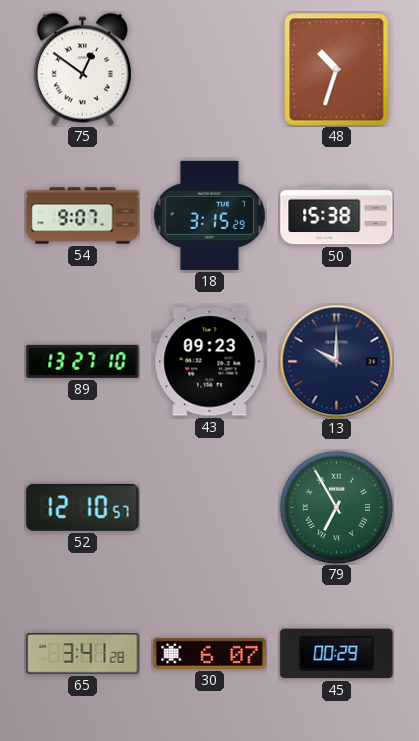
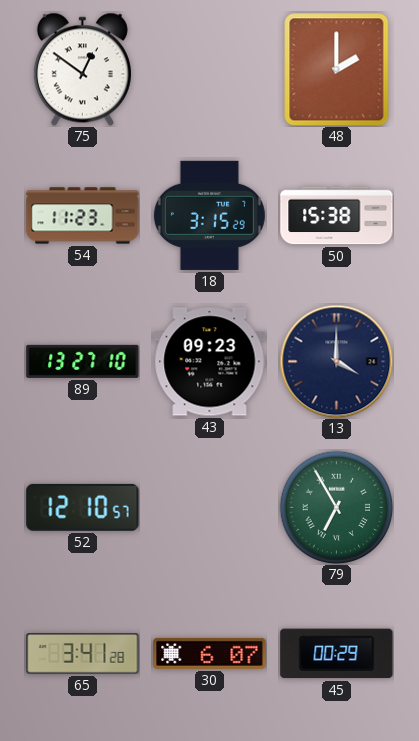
48: 10:33 -> 2:00 (337, 69)
54: 9:07 -> 11:23 (83, 216)
13: 10:00 -> 4:00 (336, 361)
